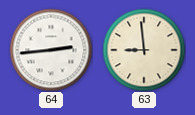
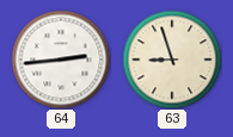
63: 8:59 -> 8:57 (172, 60)
